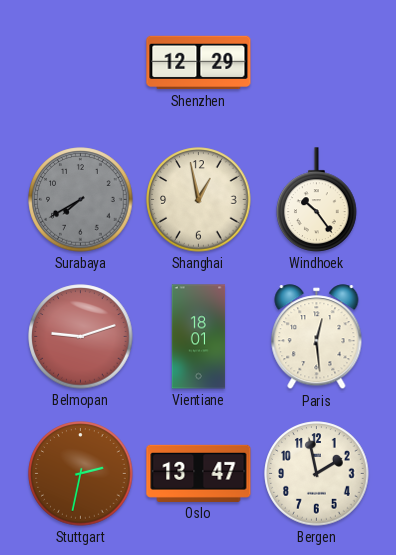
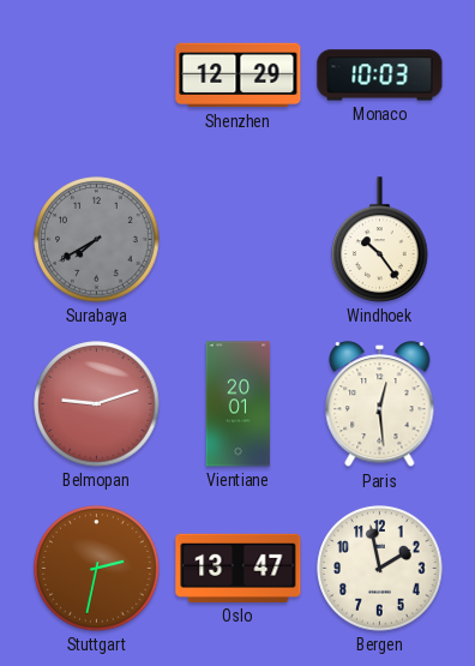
Monaco: none -> 10:03 (380, 76)
Shanghai: 12:58 -> none (199, 200)
Vientiane: 18:01 -> 20:01 (239, 404)
